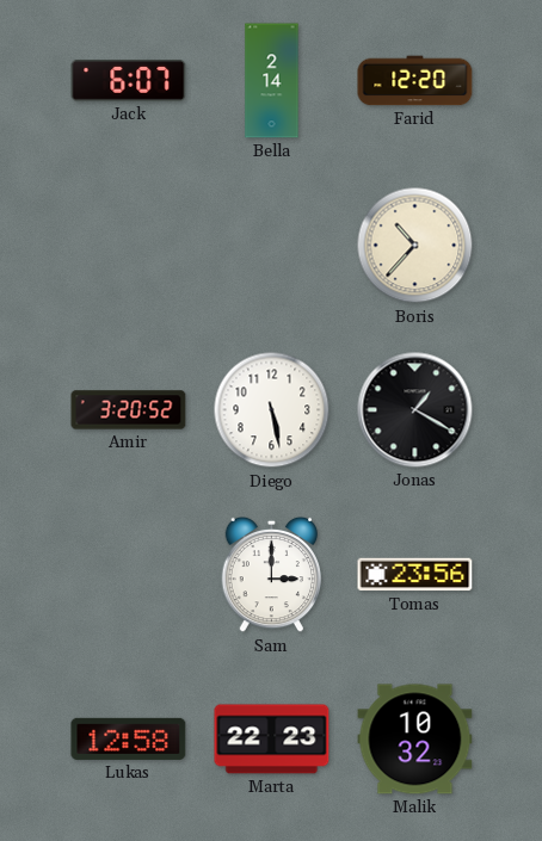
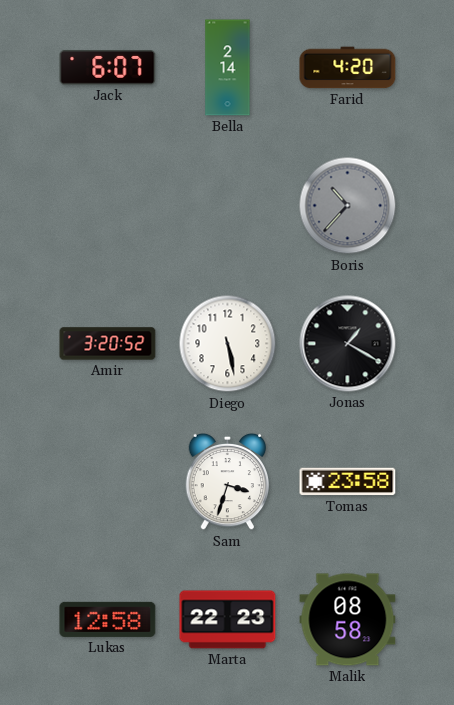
Farid: 12:20 -> 4:20 (348, 68)
Boris dial: cream -> grey (348, 206)
Sam: 3:00 -> 3:33 (228, 482)
Tomas: 23:56 -> 23:58 (348, 482)
Malik: 10:32 -> 08:58 (348, 620)
